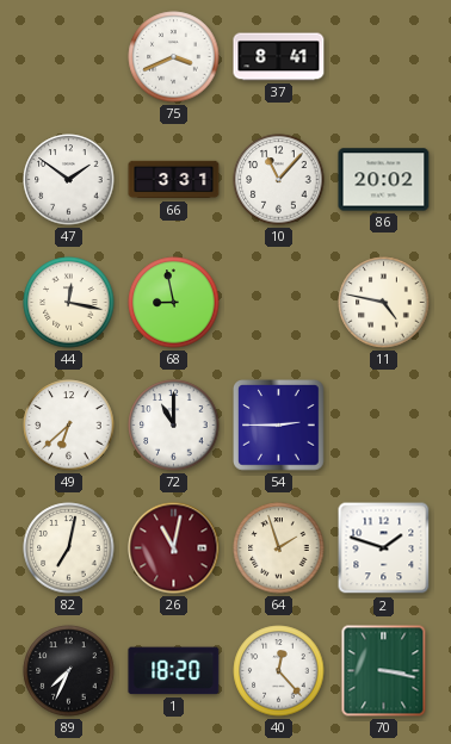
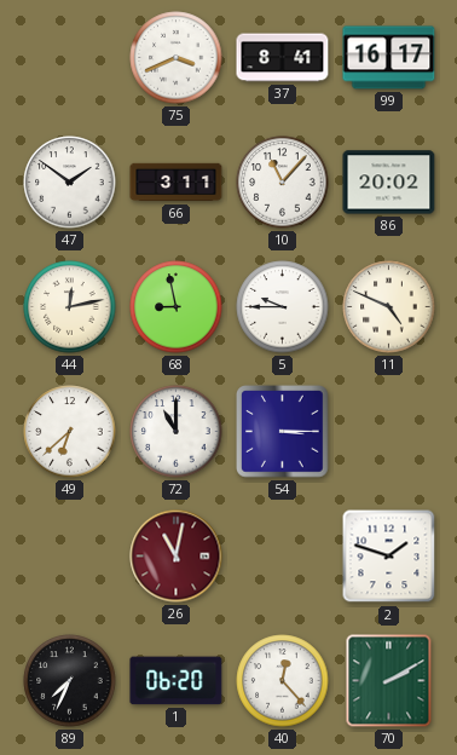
99: none -> 16:17 (389, 58)
66: 3:31 -> 3:11 (177, 183)
44: 12:17 -> 12:13 (70, 307)
5: none -> 9:45 (283, 307)
11: 4:47 -> 4:49 (389, 307)
54: 2:45 -> 3:15 (283, 432)
82: 7:02 -> none (69, 548)
64: 1:57 -> none (279, 548)
1: 18:20 -> 06:20 (177, 681)
70: 3:17 -> 2:10 (389, 681)
